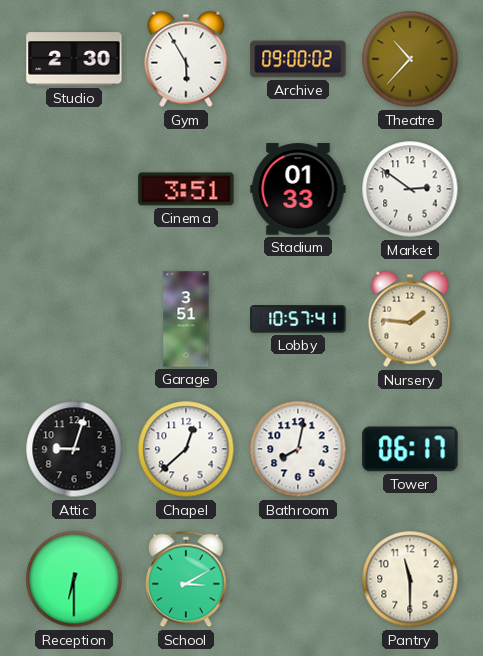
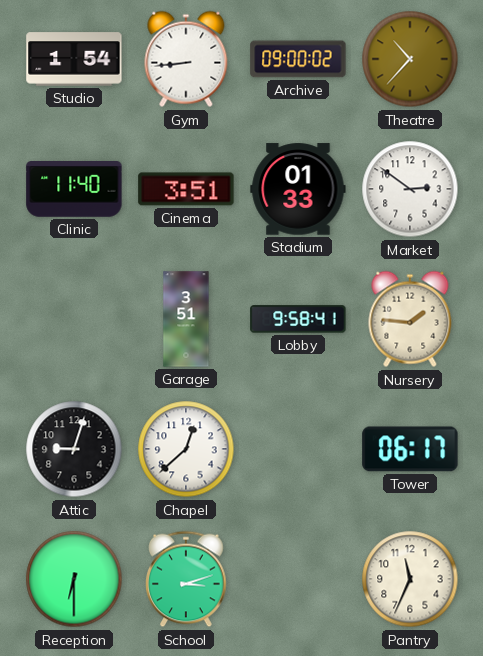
Studio: 2:30 -> 1:54 (74, 59)
Gym: 5:55 -> 8:44 (186, 59)
Clinic: none -> 11:40 (74, 190)
Lobby: 10:57 -> 9:58 (298, 319)
Bathroom: 8:02 -> none (298, 449)
School: 3:10 -> 3:12 (186, 579)
Pantry: 11:30 -> 11:34 (410, 579)
